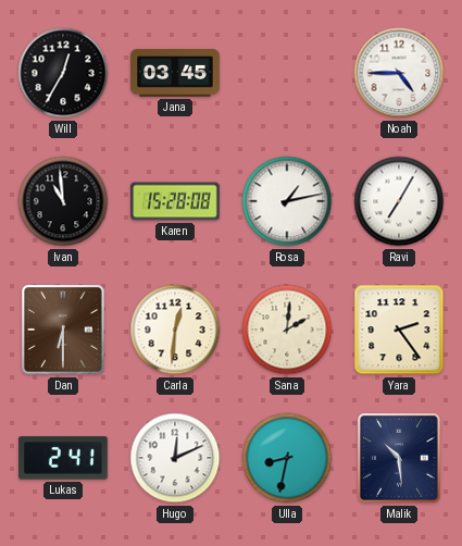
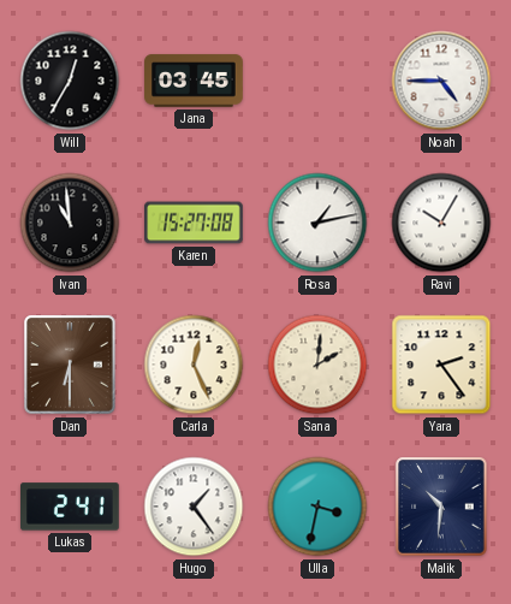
Karen: 15:28 -> 15:27 (194, 223)
Ravi: 7:05 -> 10:05 (441, 223)
Carla: 12:31 -> 12:26 (194, 365)
Hugo: 12:11 -> 1:24 (194, 507)
Ulla: 8:32 -> 3:32 (317, 507)
Malik: 10:29 -> 10:31 (441, 507)
